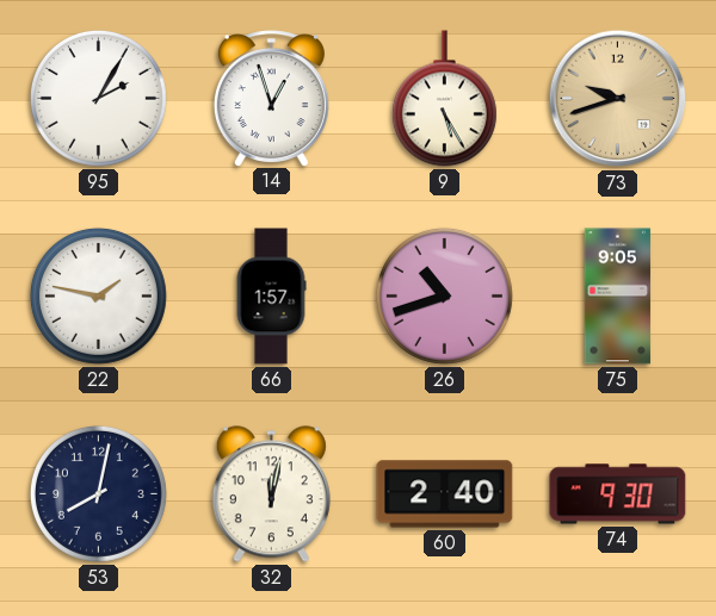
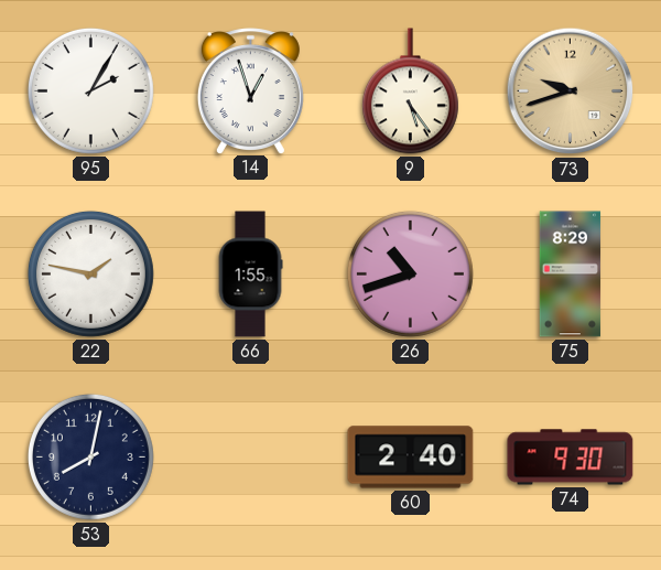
9: 5:25 -> 5:24 (410, 92)
66: 1:57 -> 1:55 (250, 275)
75: 9:05 -> 8:29 (571, 275)
32: 12:02 -> none (271, 494)
